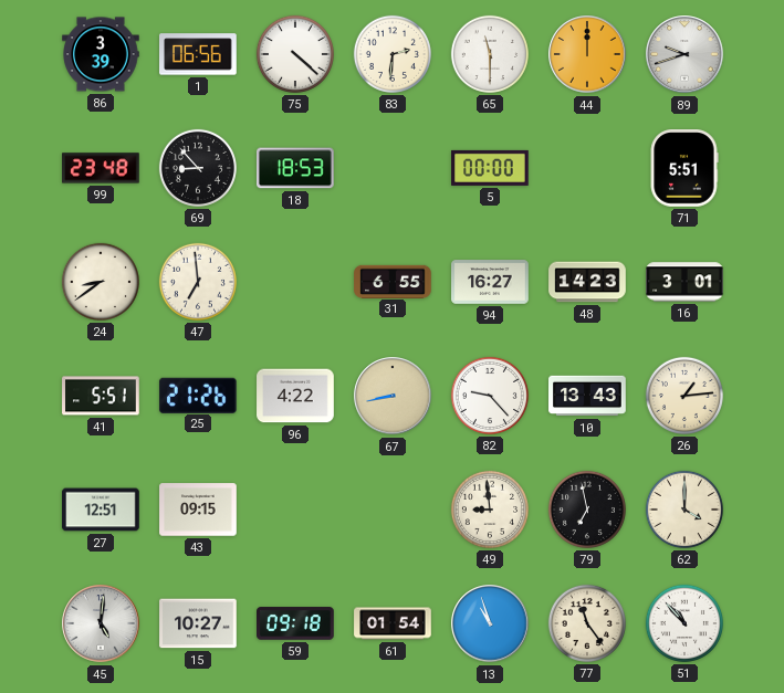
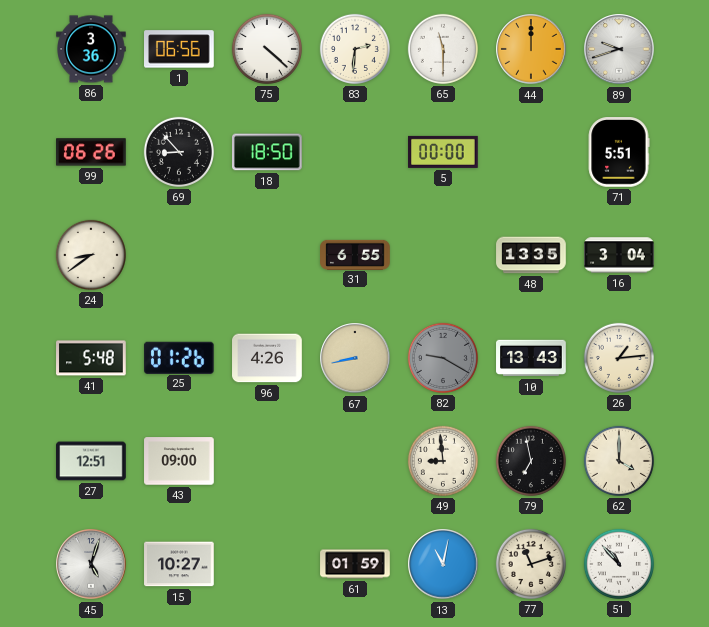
86: 3:39 -> 3:36 (91, 49)
99: 23:48 -> 06:26 (91, 152)
18: 18:53 -> 18:50 (268, 152)
47: 6:59 -> none (198, 282)
94: 16:27 -> none (490, 282)
48: 14:23 -> 13:35 (531, 255)
16: 3:01 -> 3:04 (619, 255)
41: 5:51 -> 5:48 (91, 358)
25: 21:26 -> 01:26 (179, 357)
96: 4:22 -> 4:26 (267, 358)
82: 9:23 -> 9:20 (443, 358)
82 dial: white -> grey (443, 358)
43: 09:15 -> 09:00 (179, 461)
45: 5:01 -> 5:03 (91, 564)
59: 09:18 -> none (296, 623)
61: 01:54 -> 01:59 (355, 564)
13: 10:57 -> 11:02 (443, 564)
77: 11:24 -> 11:12 (531, 564)
